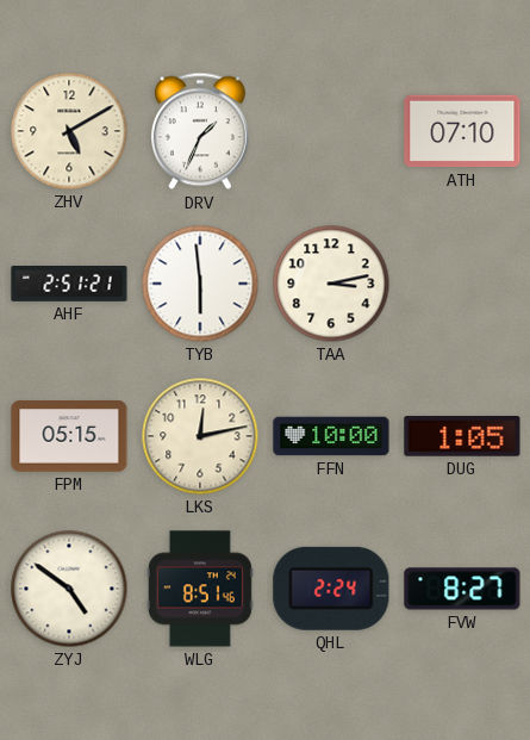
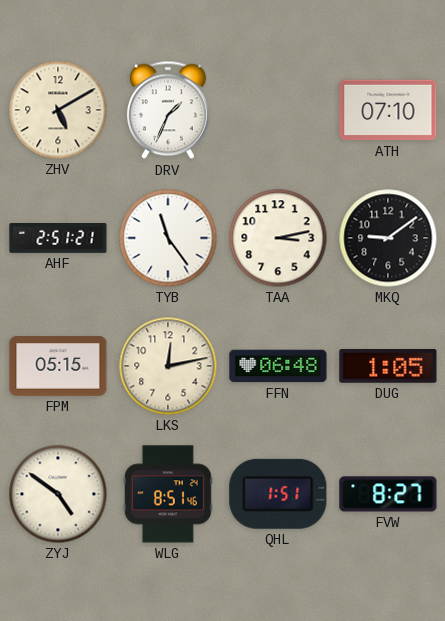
TYB: 5:59 -> 11:24 (168, 238)
MKQ: none -> 9:09 (388, 238)
FFN: 10:00 -> 06:48 (278, 366)
QHL: 2:24 -> 1:51 (278, 494)
